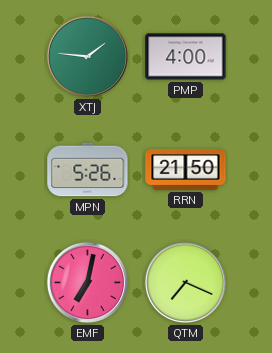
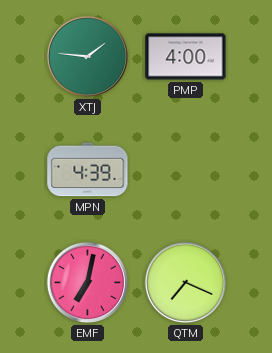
MPN: 5:26 -> 4:39 (88, 170)
RRN: 21:50 -> none (186, 169)
